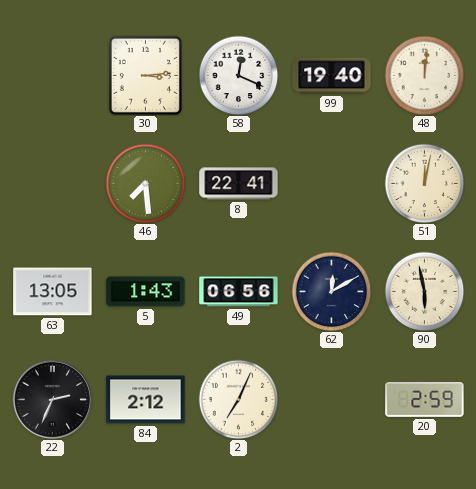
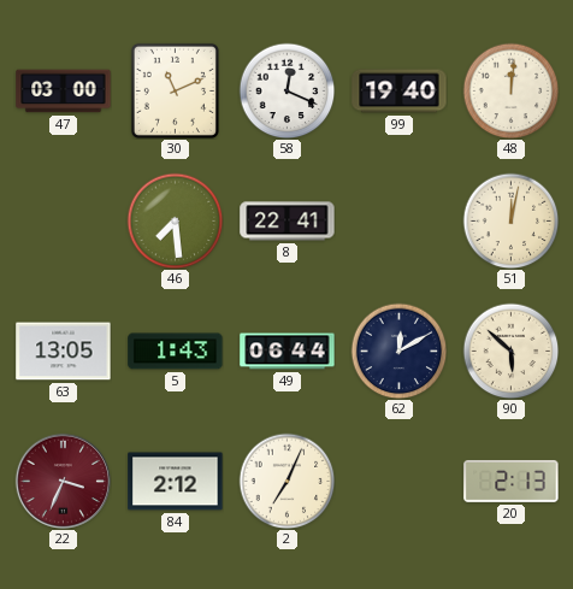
47: none -> 03:00 (64, 92)
30: 3:14 -> 11:11 (175, 90)
49: 06:56 -> 06:44 (288, 352)
90: 5:58 -> 5:52 (510, 351)
22: 2:34 -> 3:34 (63, 481)
22 dial: black -> burgundy (63, 481)
20: 2:59 -> 2:13 (512, 481)
